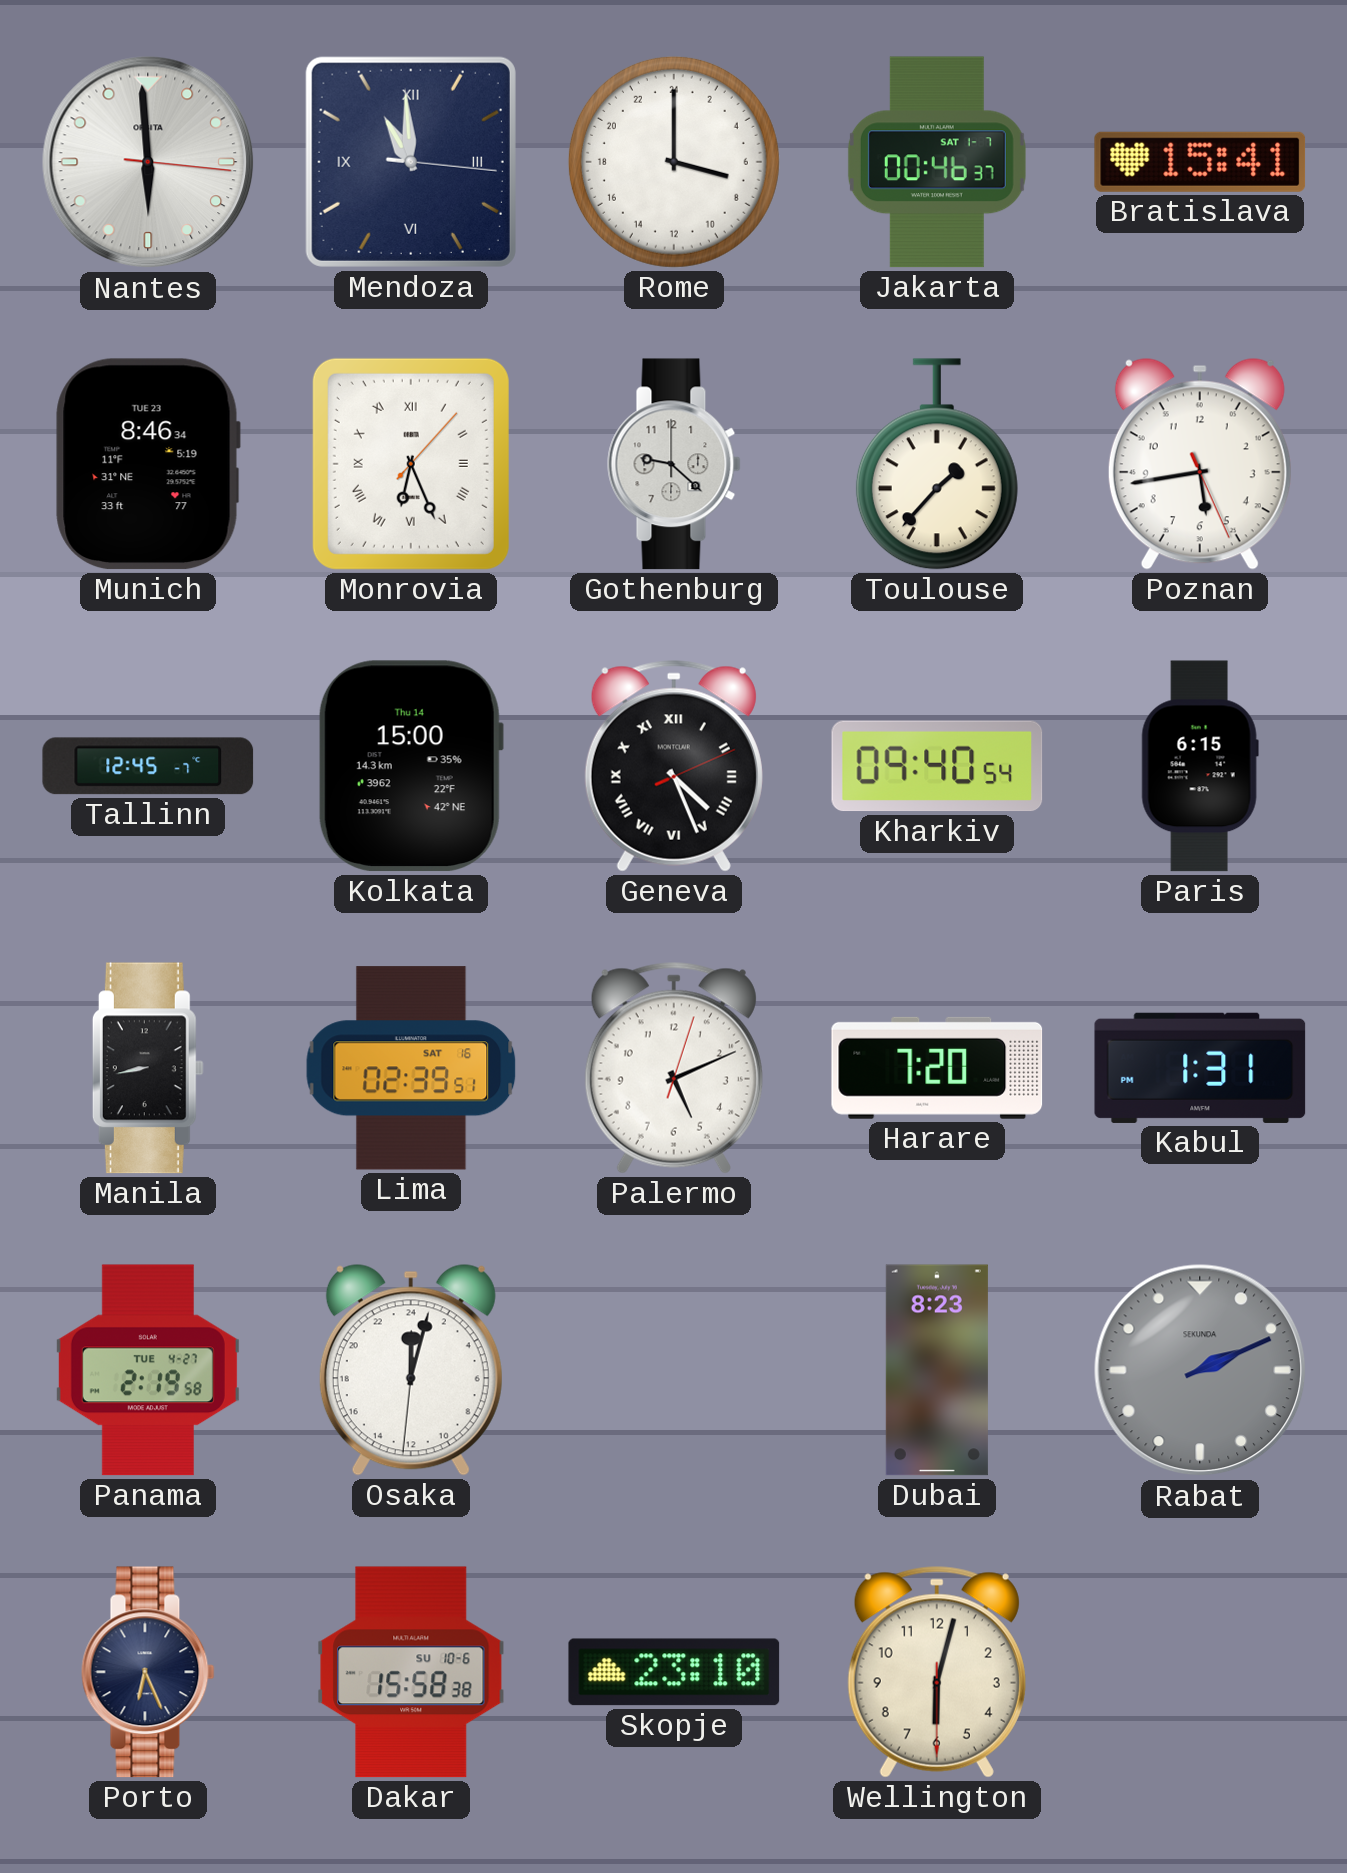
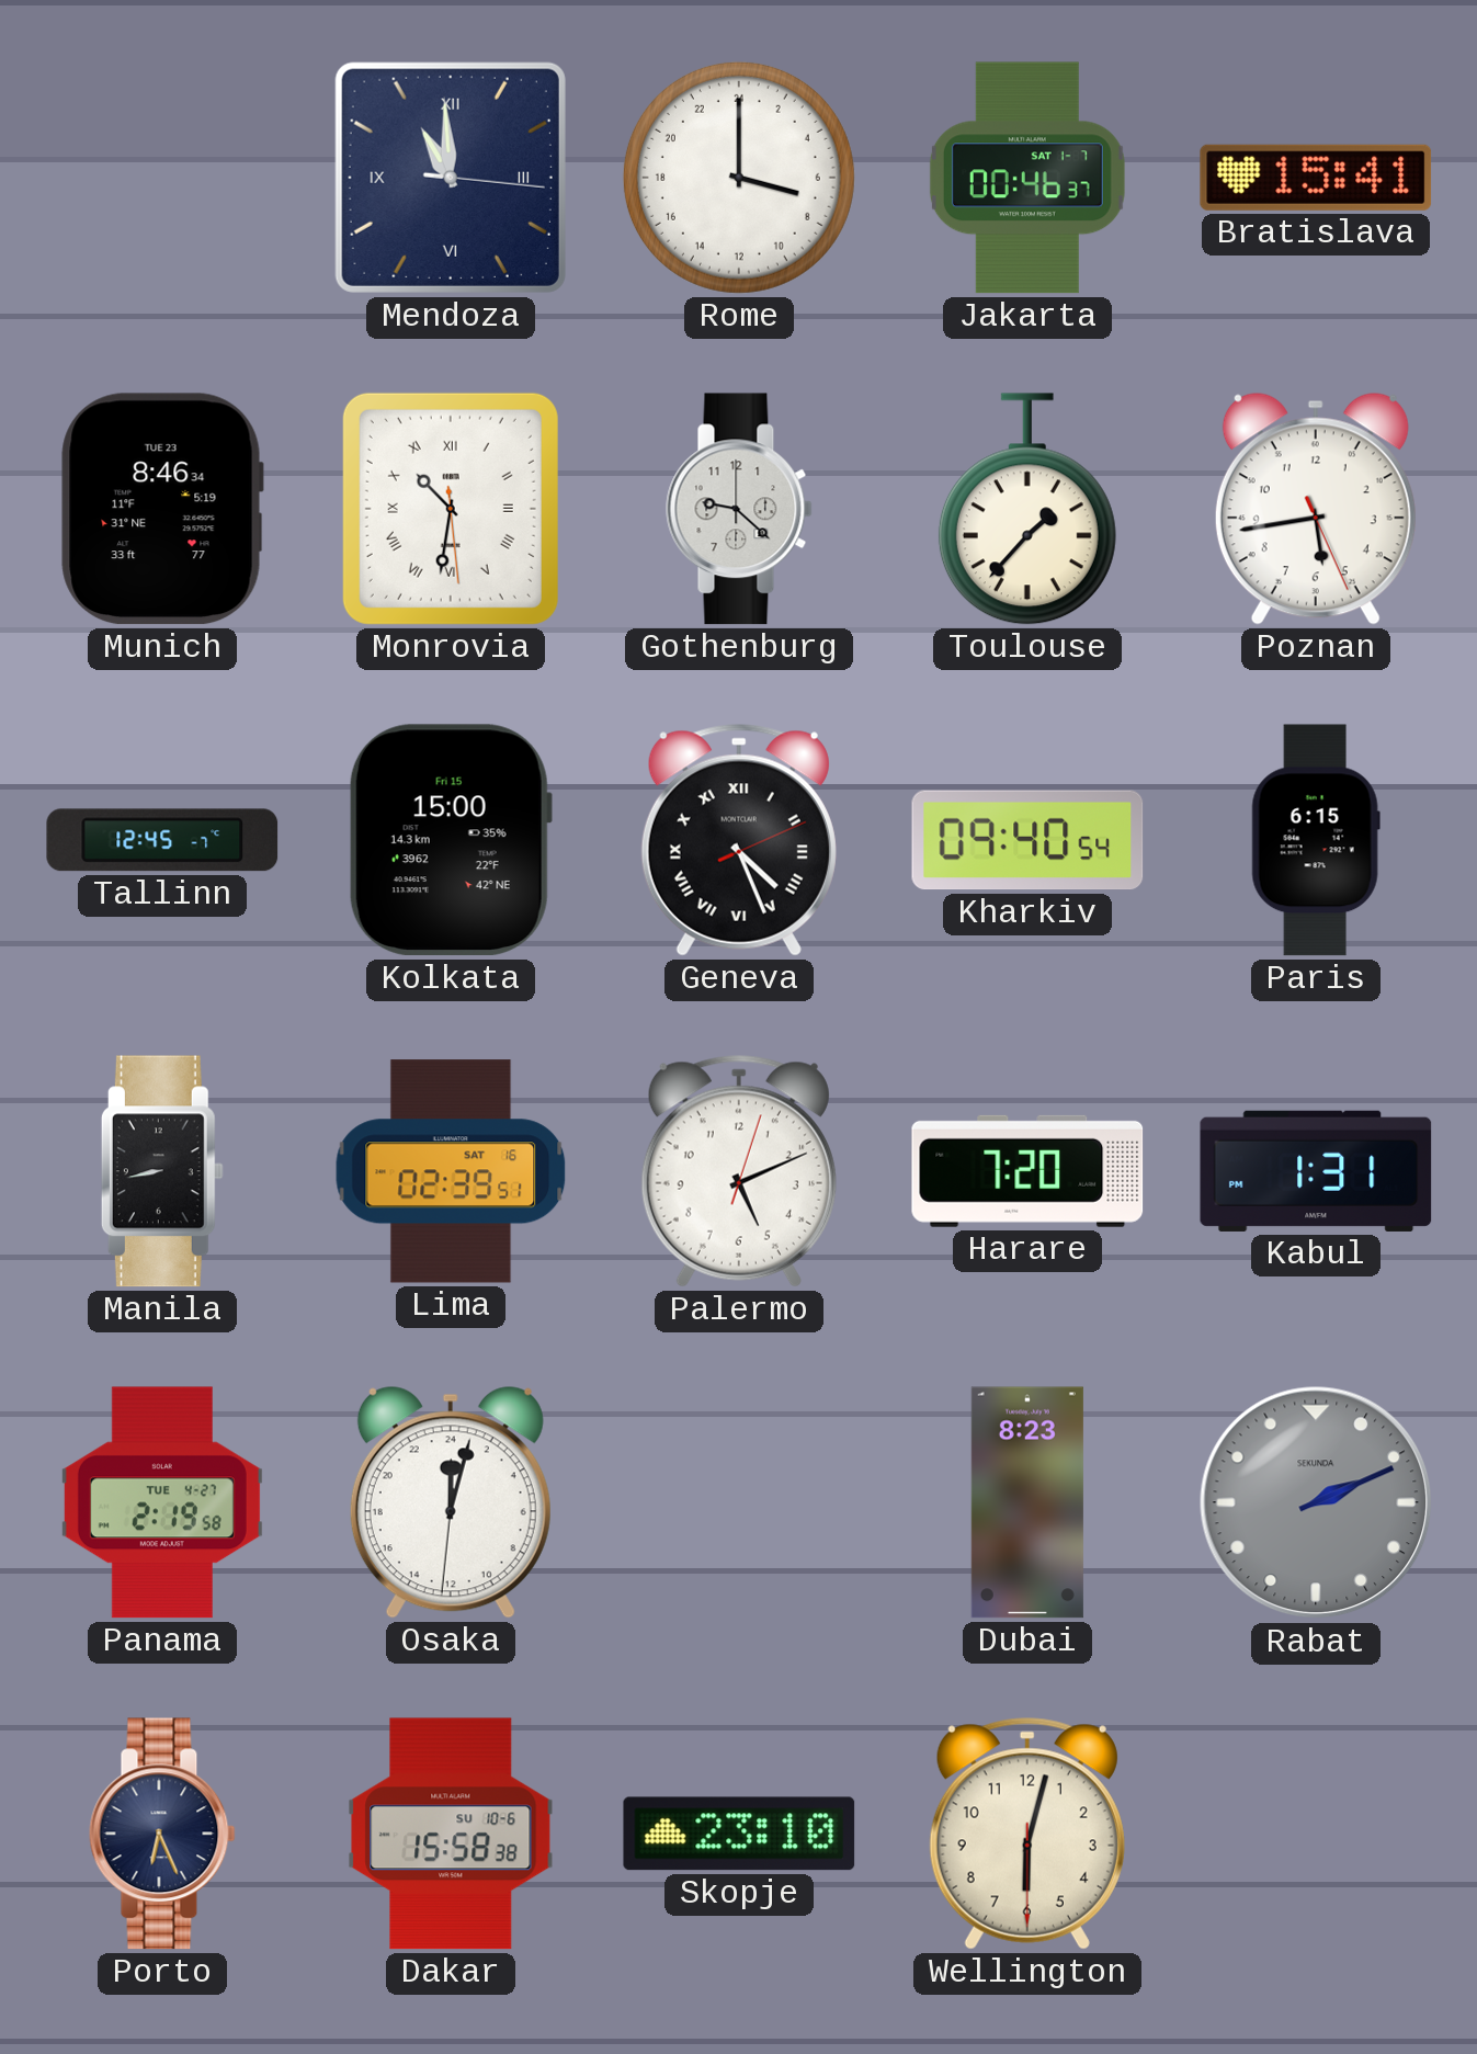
Nantes: 5:59 -> none (148, 162)
Monrovia: 6:26 -> 10:31 (451, 509)
Kolkata date: Thu 14 -> Fri 15 (451, 840)
